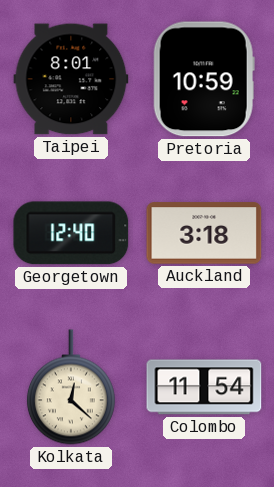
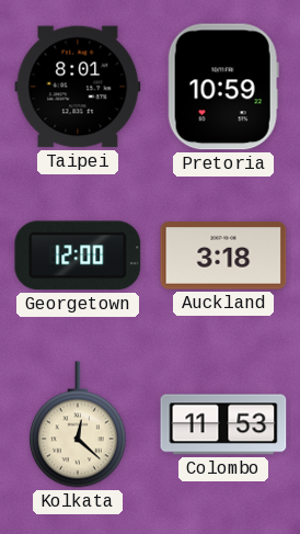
Georgetown: 12:40 -> 12:00 (78, 255)
Colombo: 11:54 -> 11:53 (223, 424)
